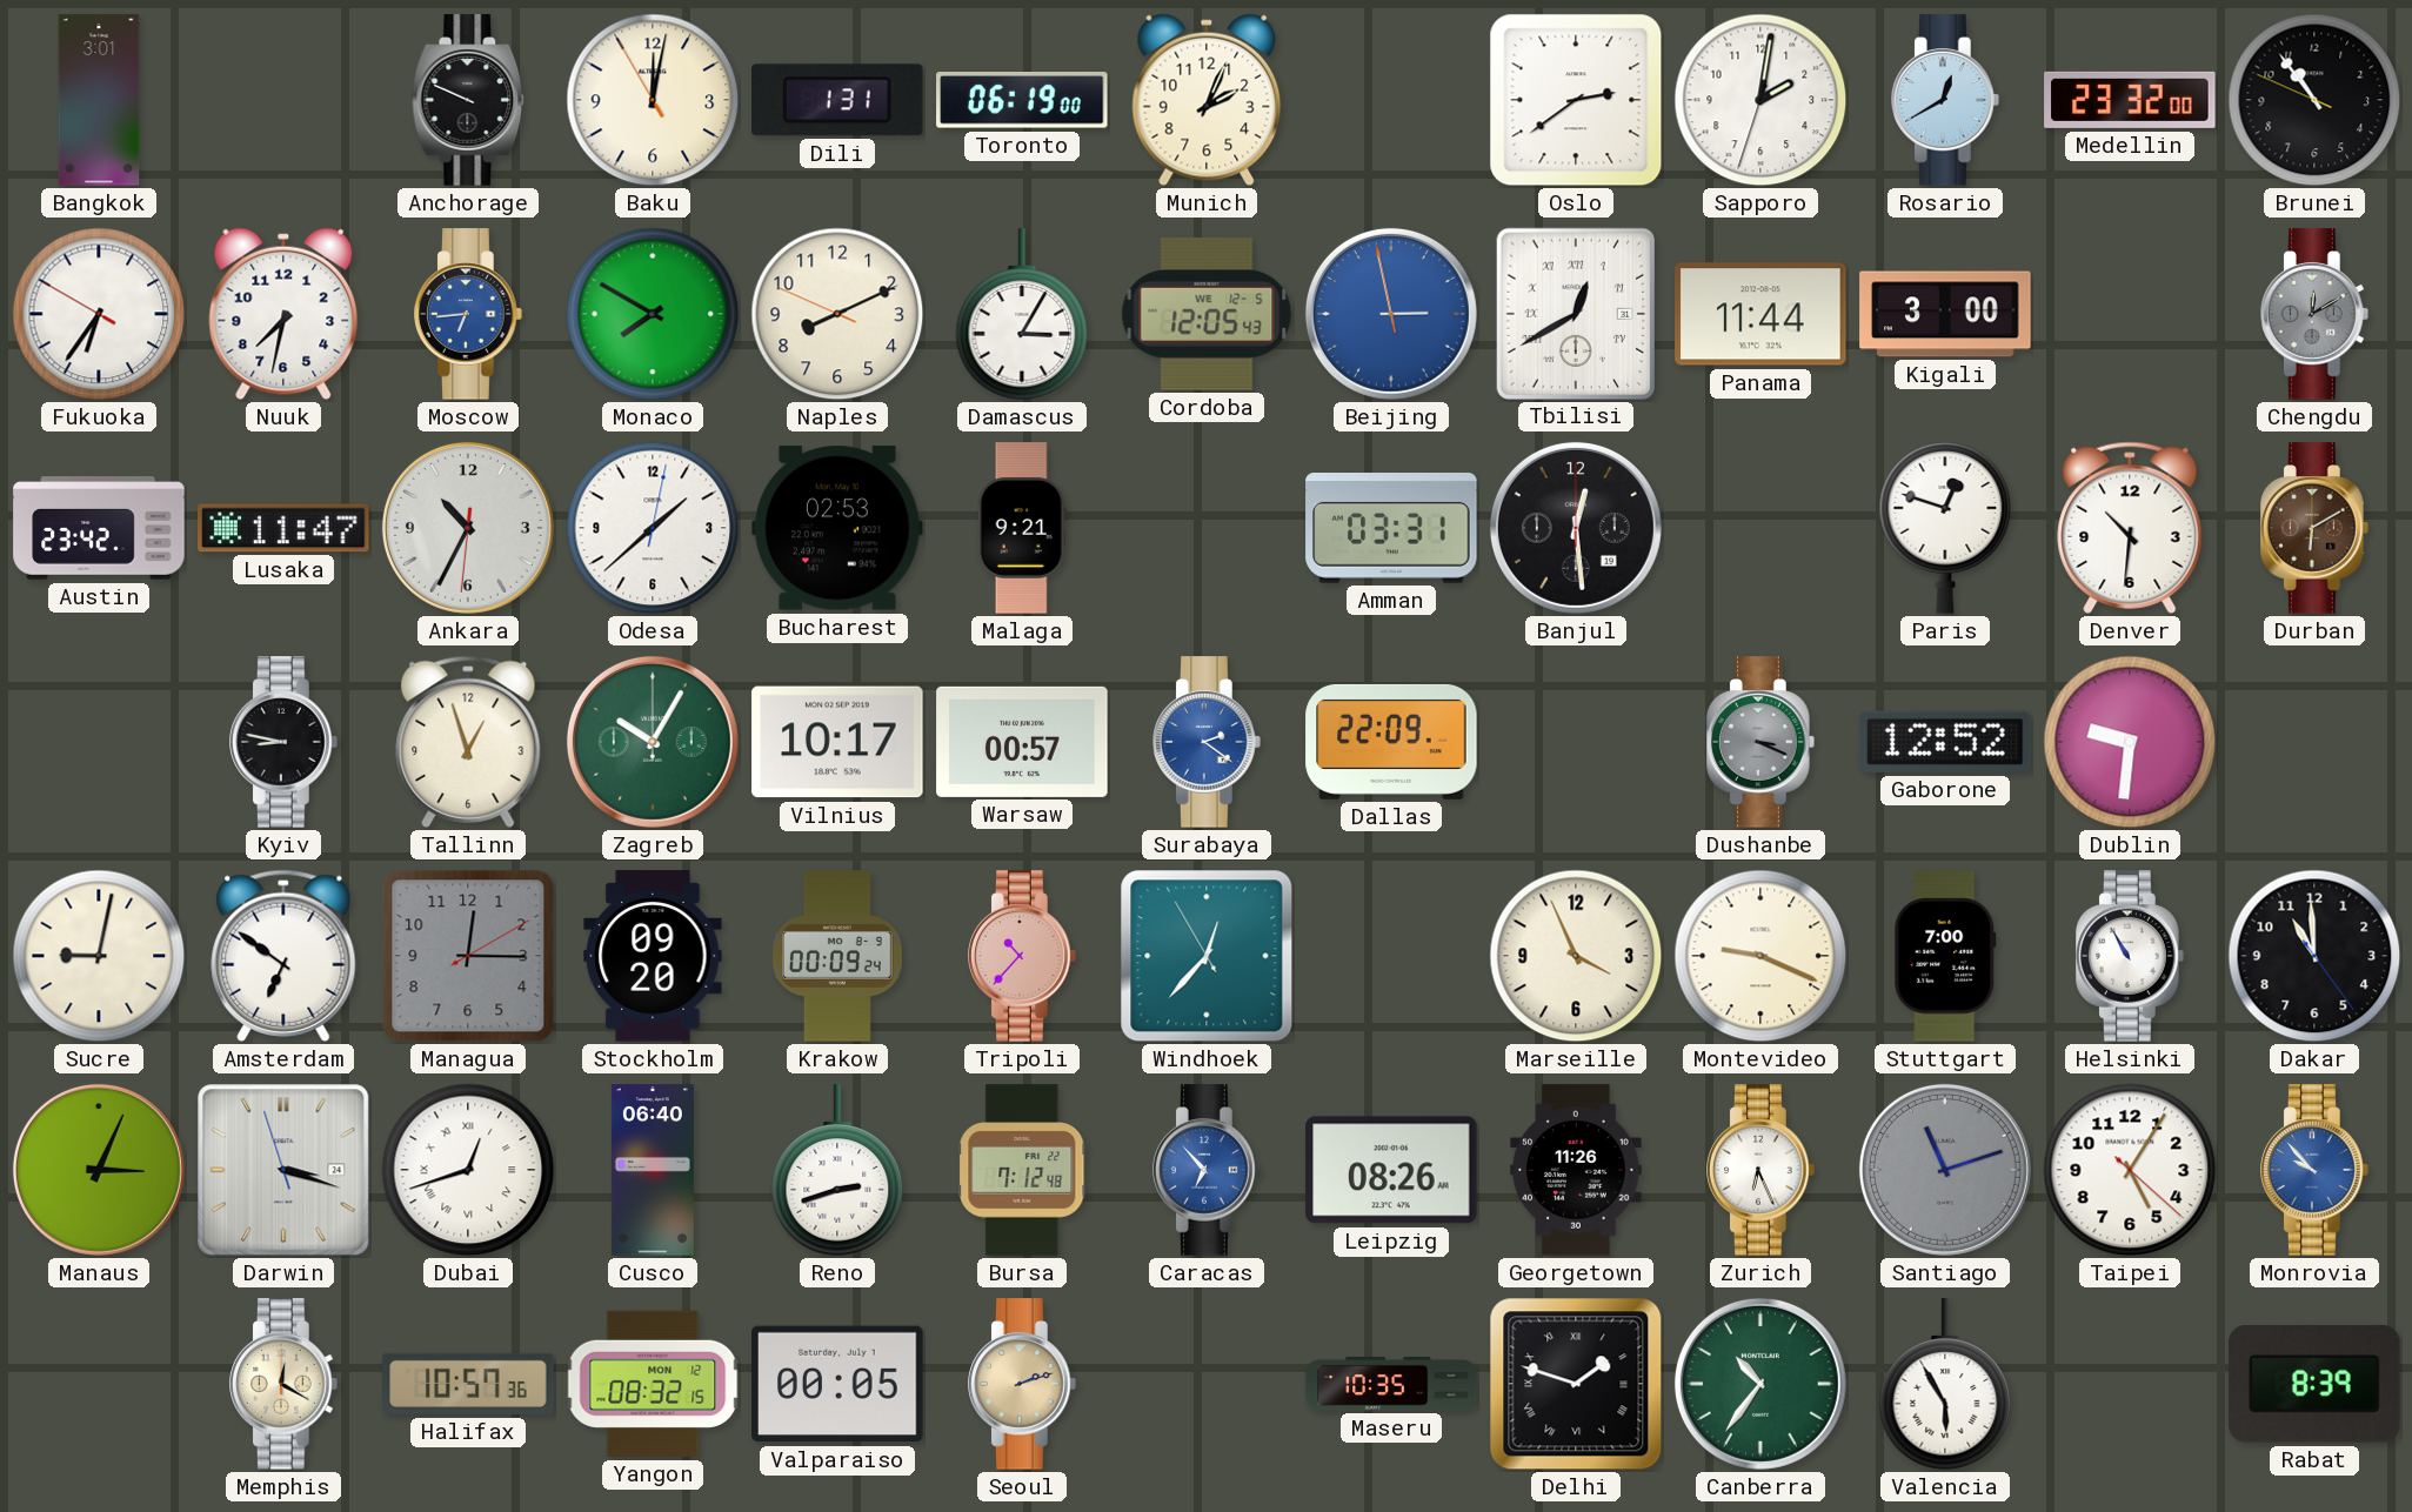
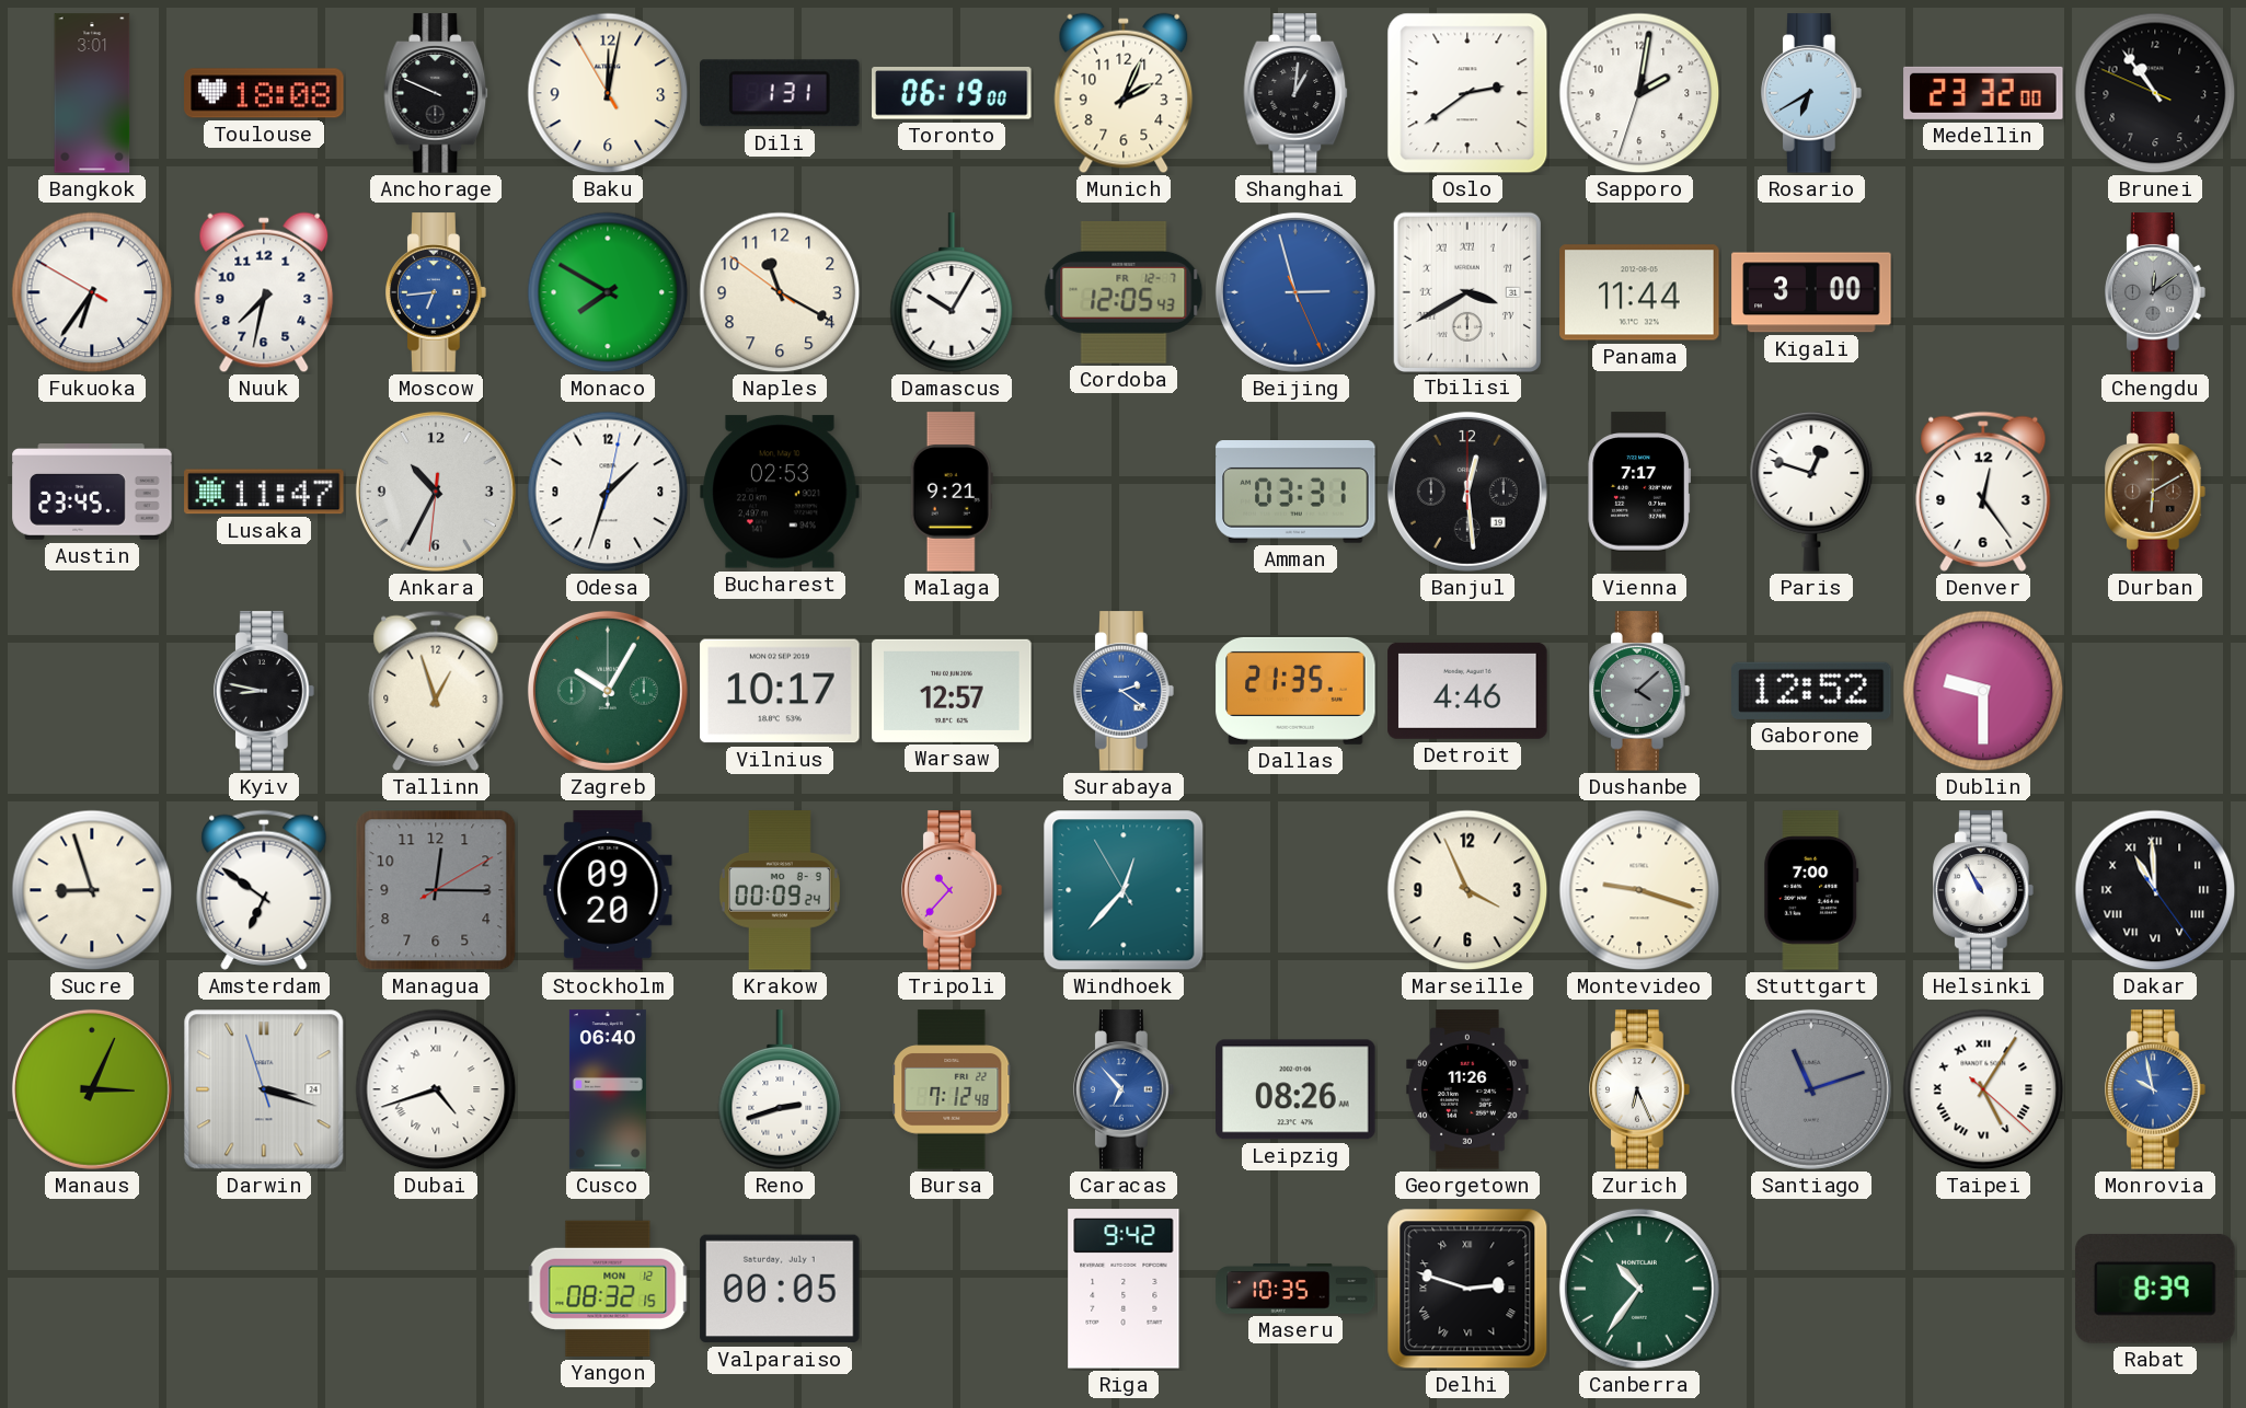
Toulouse: none -> 18:08 (264, 93)
Shanghai: none -> 1:01 (1295, 93)
Rosario: 12:40 -> 6:40 (1812, 93)
Naples: 8:10 -> 11:19 (780, 292)
Damascus: 3:05 -> 10:05 (952, 292)
Cordoba date: WE 12-5 -> FR 12-7 (1124, 292)
Beijing: 2:57:58 -> 2:57:26 (1295, 292)
Tbilisi: 12:40 -> 3:40 (1467, 291)
Chengdu: 12:10 -> 12:09 (2156, 292)
Austin: 23:42 -> 23:45 (92, 492)
Odesa: 1:38 -> 1:33 (608, 492)
Vienna: none -> 7:17 (1638, 492)
Denver: 10:31 -> 12:24 (1983, 492)
Warsaw: 00:57 -> 12:57 (952, 691)
Dallas: 22:09 -> 21:35 (1295, 691)
Detroit: none -> 4:46 (1467, 691)
Dushanbe: 3:19 -> 4:08 (1640, 691)
Dublin: 9:31 -> 9:30 (1983, 691)
Sucre: 9:02 -> 8:57 (92, 890)
Montevideo: 9:19 -> 9:18 (1639, 890)
Dakar numerals: Arabic -> Roman (2155, 890)
Dubai: 12:42 -> 4:42 (436, 1089)
Taipei numerals: Arabic -> Roman (1983, 1089)
Monrovia: 9:53 -> 9:58 (2156, 1089)
Memphis: 12:20 -> none (285, 1384)
Halifax: 10:57 -> none (468, 1384)
Seoul: 2:12 -> none (1023, 1384)
Riga: none -> 9:42 (1124, 1289)
Delhi: 1:48 -> 2:48 (1467, 1289)
Valencia: 5:55 -> none (1945, 1384)
